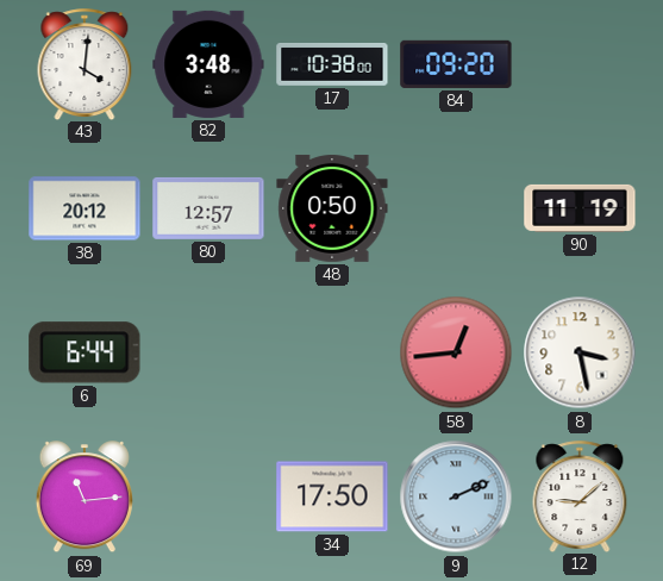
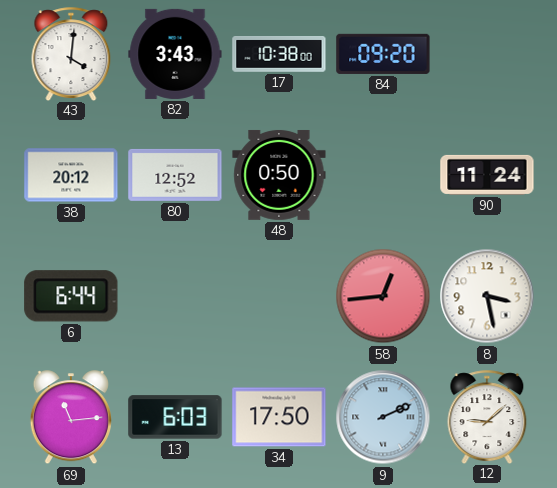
82: 3:48 -> 3:43 (175, 54)
80: 12:57 -> 12:52 (175, 175)
90: 11:19 -> 11:24 (487, 175)
13: none -> 6:03 (175, 417)
